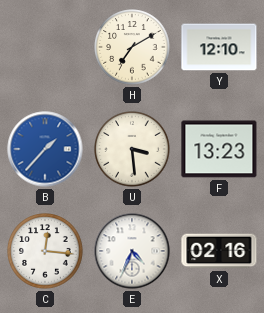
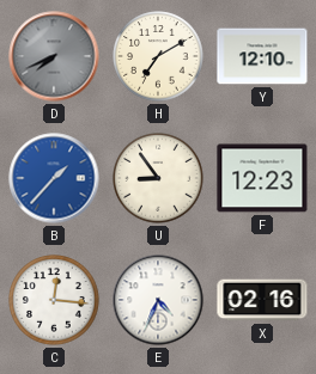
D: none -> 7:41 (54, 56)
U: 3:29 -> 8:54 (158, 178)
F: 13:23 -> 12:23 (262, 178)
